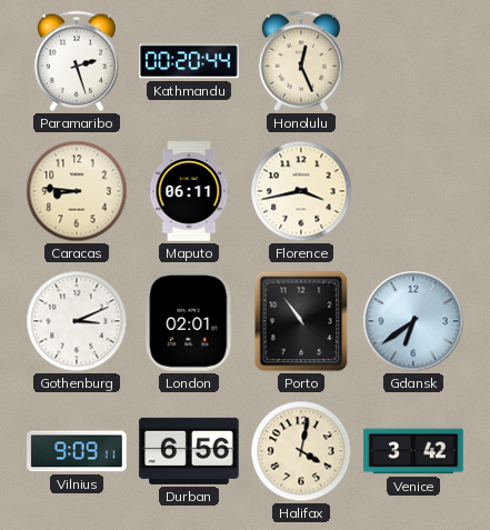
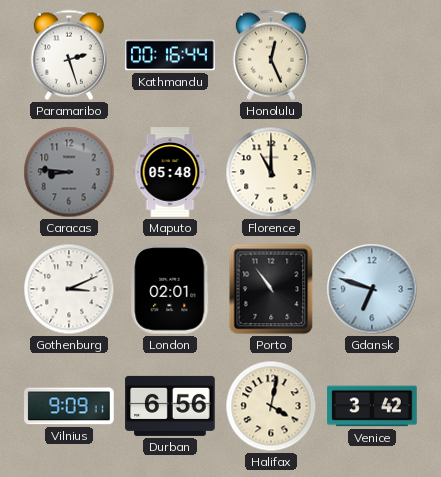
Kathmandu: 00:20 -> 00:16 (170, 55)
Caracas dial: cream -> grey (69, 172)
Maputo: 06:11 -> 05:48 (170, 172)
Florence: 3:43 -> 11:00 (271, 172)
Gdansk: 6:39 -> 6:48 (372, 289)
